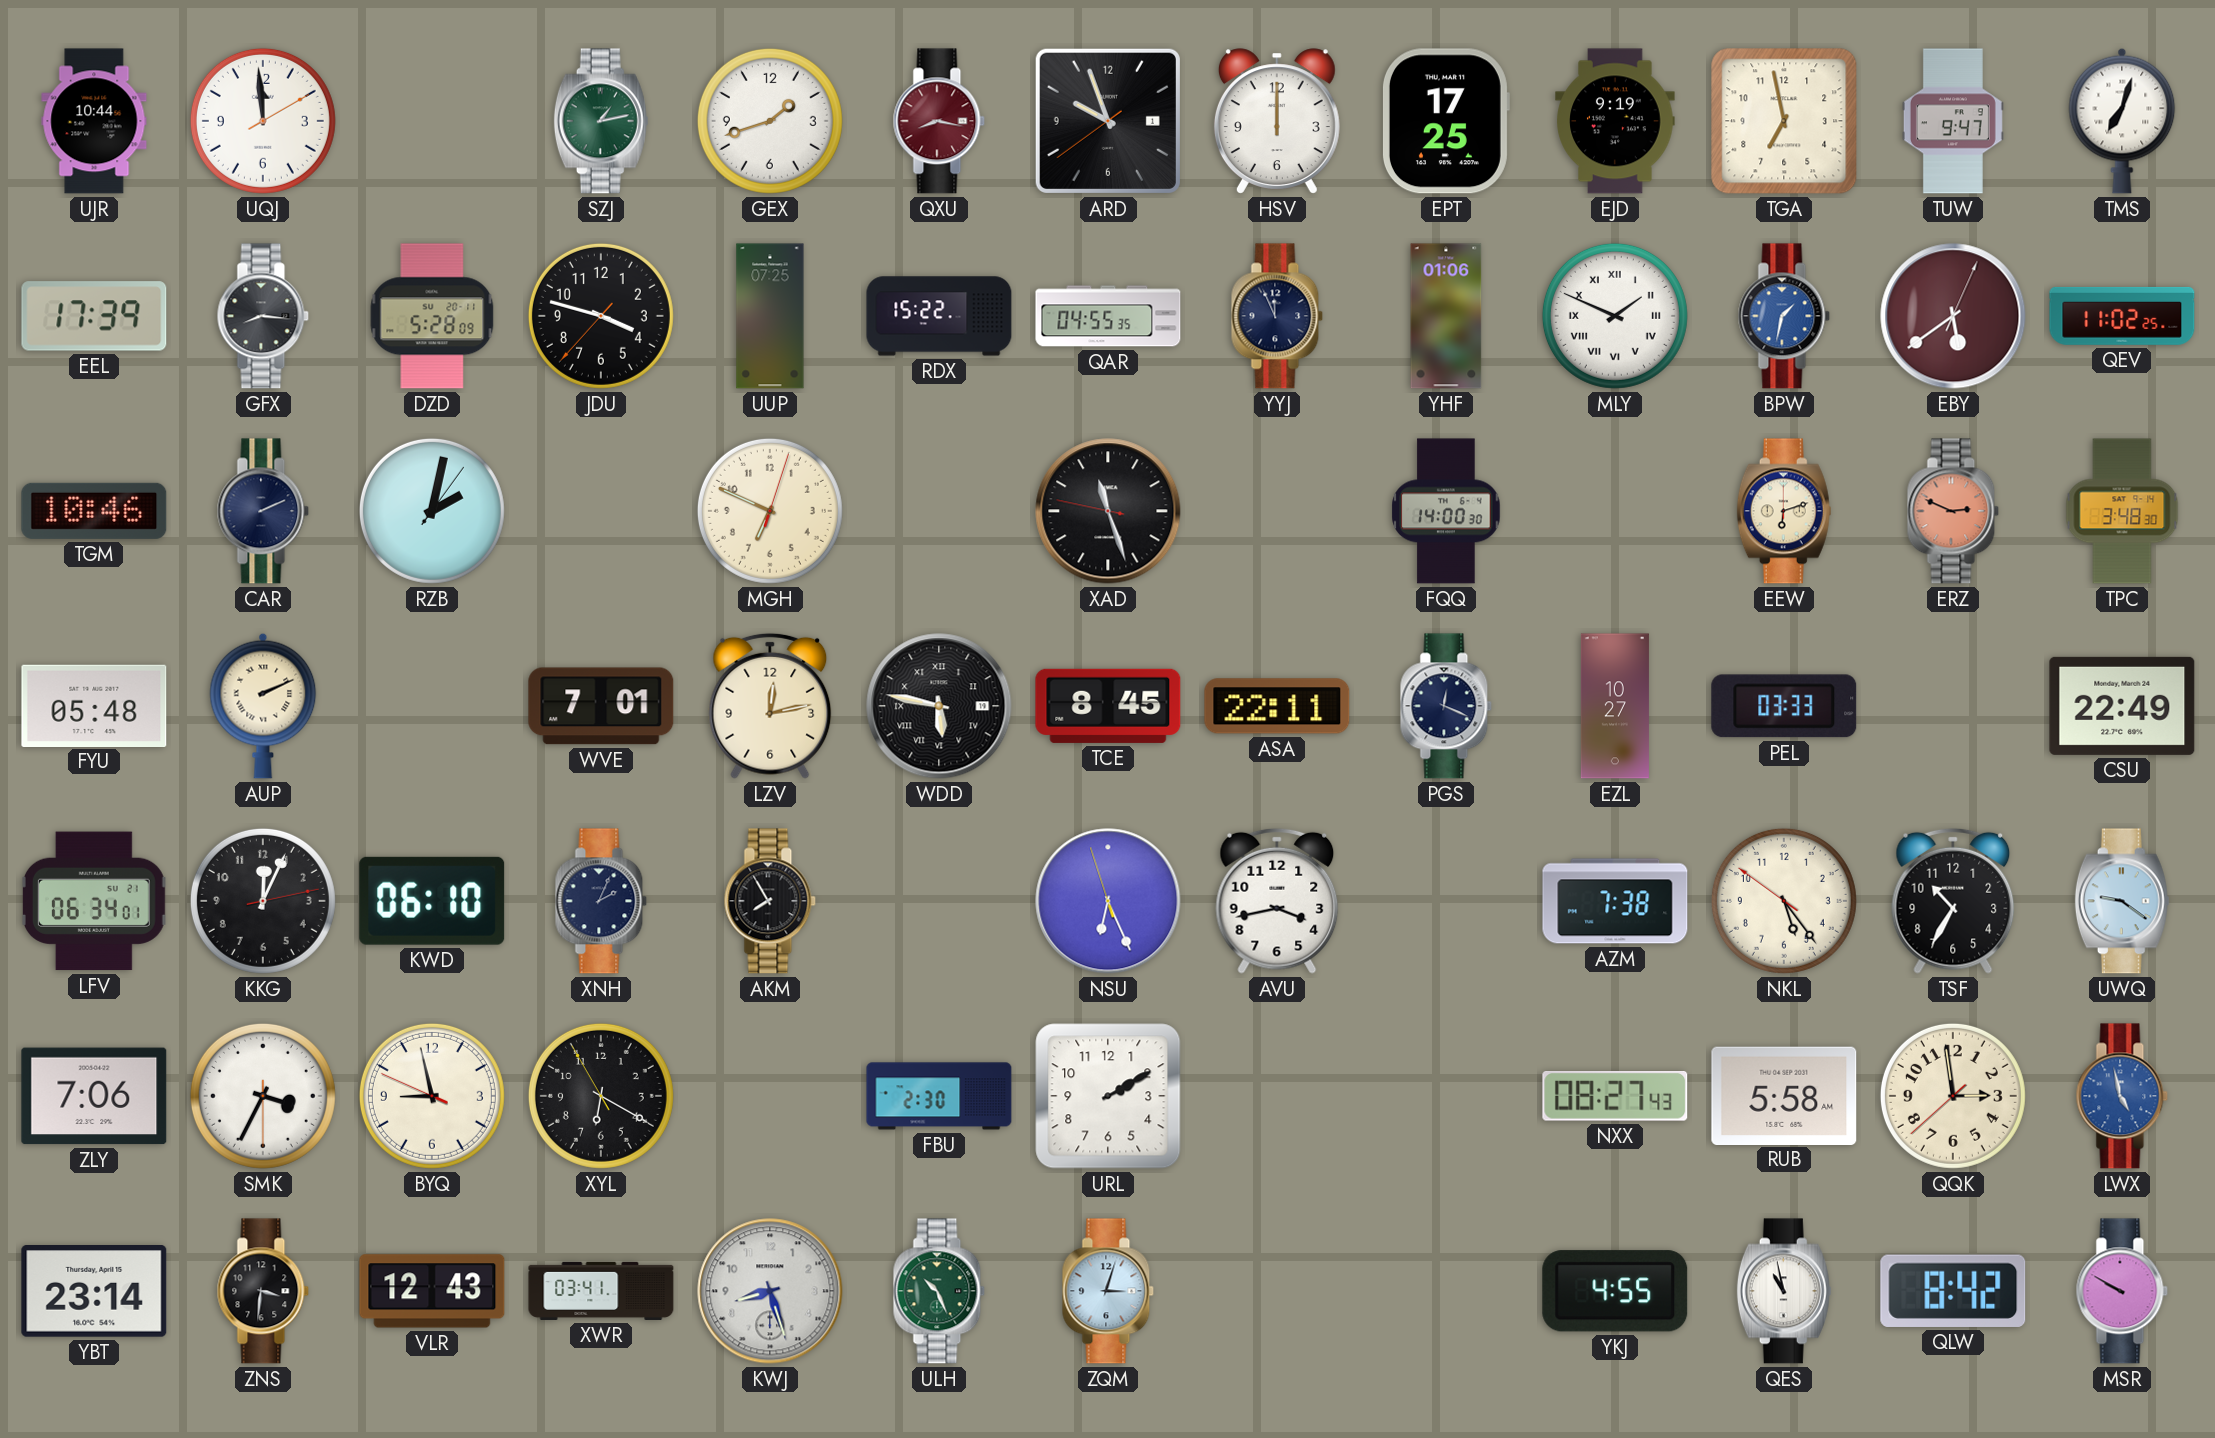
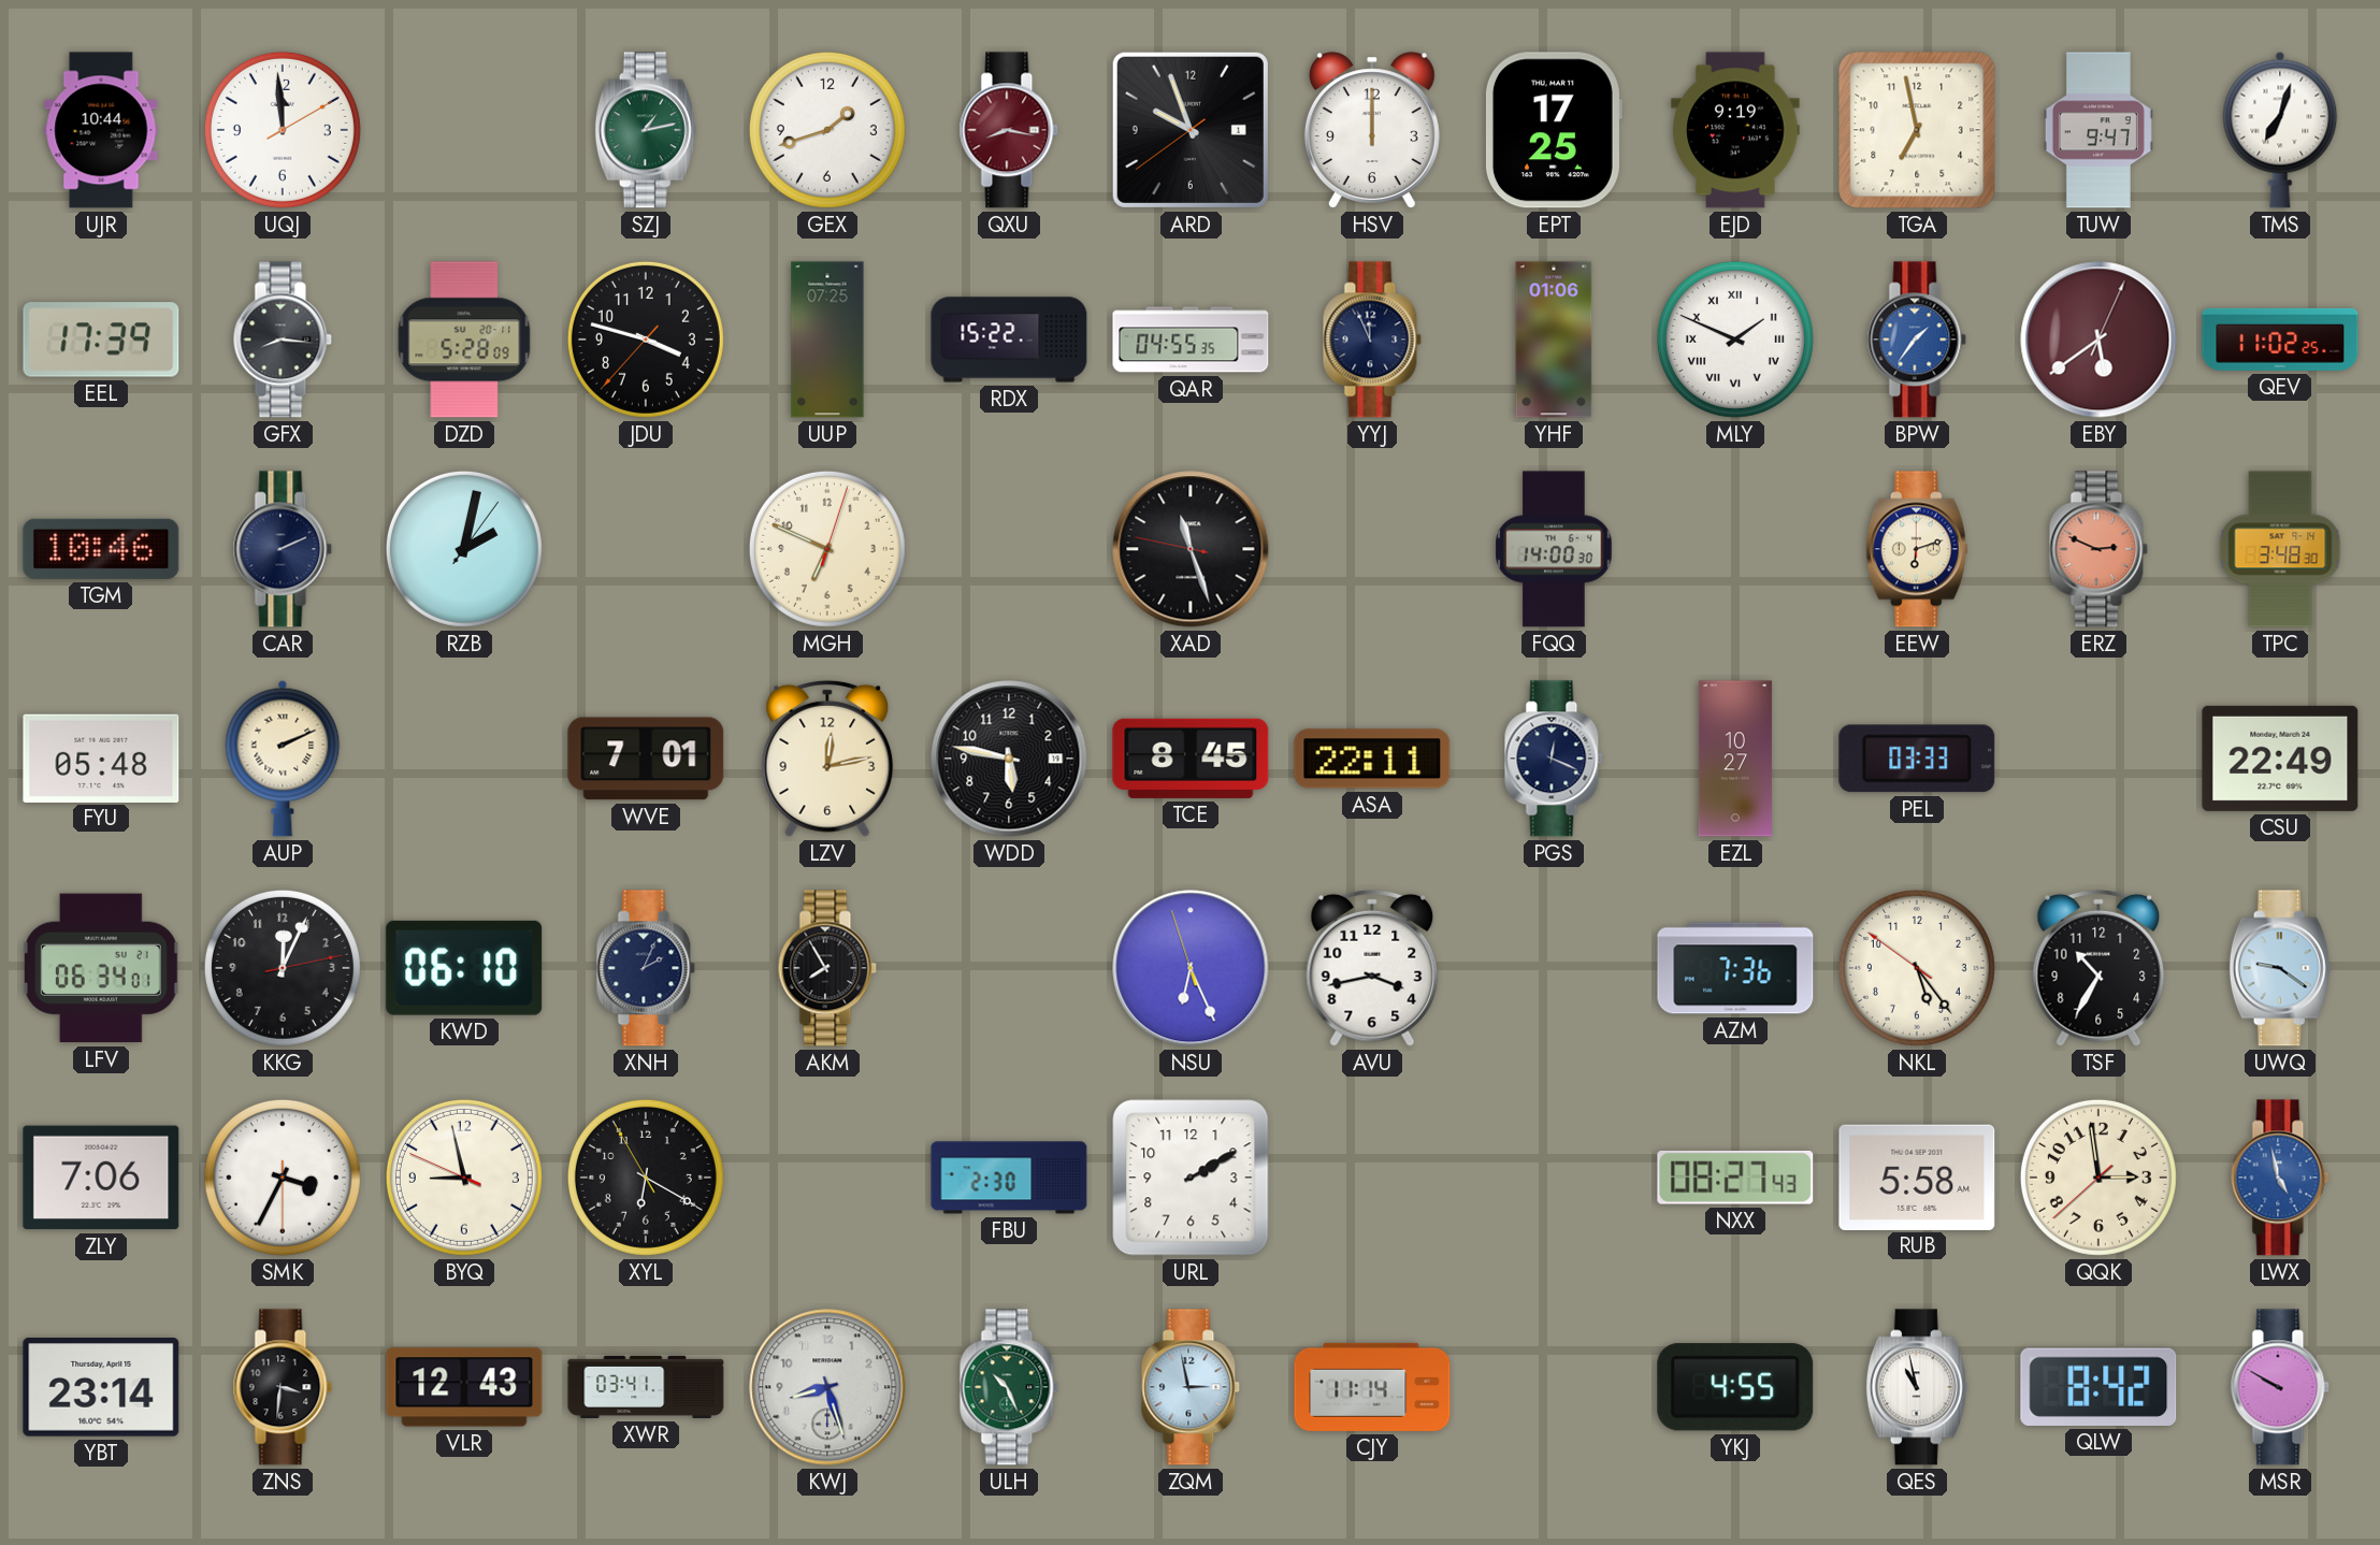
BPW: 1:32 -> 1:36 (1917, 340)
WDD numerals: Roman -> Arabic (1009, 759)
AZM: 7:38 -> 7:36 (1735, 968)
ZQM: 3:03 -> 2:58 (1191, 1387)
CJY: none -> 11:14 (1372, 1387)
